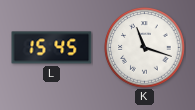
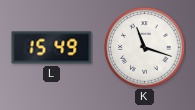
L: 15:45 -> 15:49 (52, 48)
